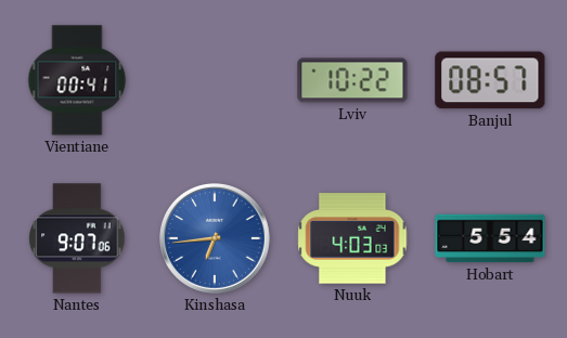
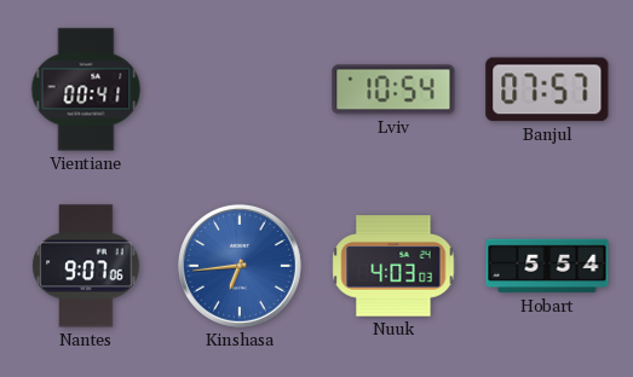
Lviv: 10:22 -> 10:54 (393, 89)
Banjul: 08:57 -> 07:57 (547, 89)
